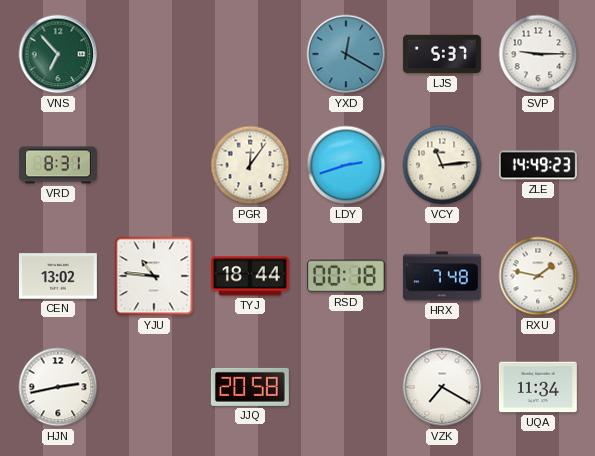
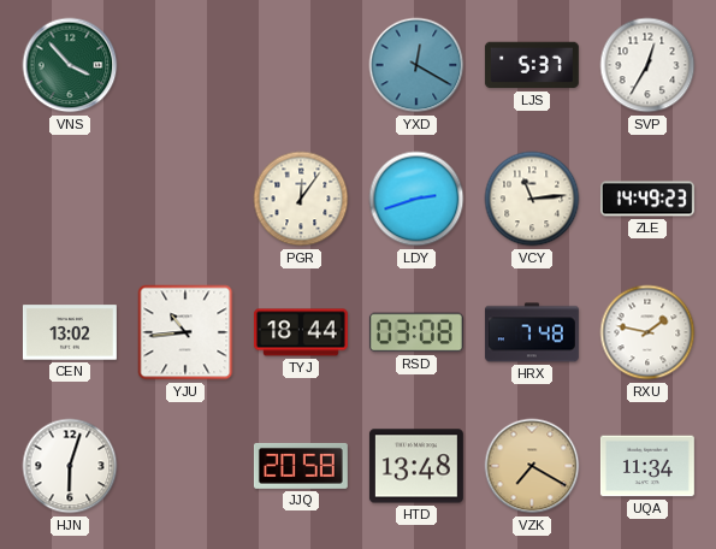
VNS: 6:53 -> 3:53 (70, 65)
SVP: 9:15 -> 12:35 (647, 65)
VRD: 8:31 -> none (58, 165)
YJU: 10:46 -> 10:44 (185, 332)
RSD: 00:18 -> 03:08 (416, 332)
HJN: 2:43 -> 6:03 (70, 466)
HTD: none -> 13:48 (416, 466)
VZK dial: white -> champagne (532, 466)
